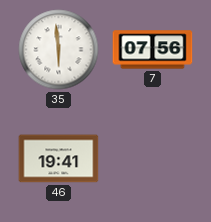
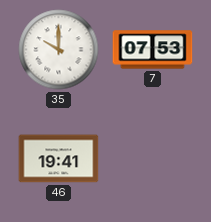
35: 5:59 -> 10:00 (59, 50)
7: 07:56 -> 07:53 (153, 50)
